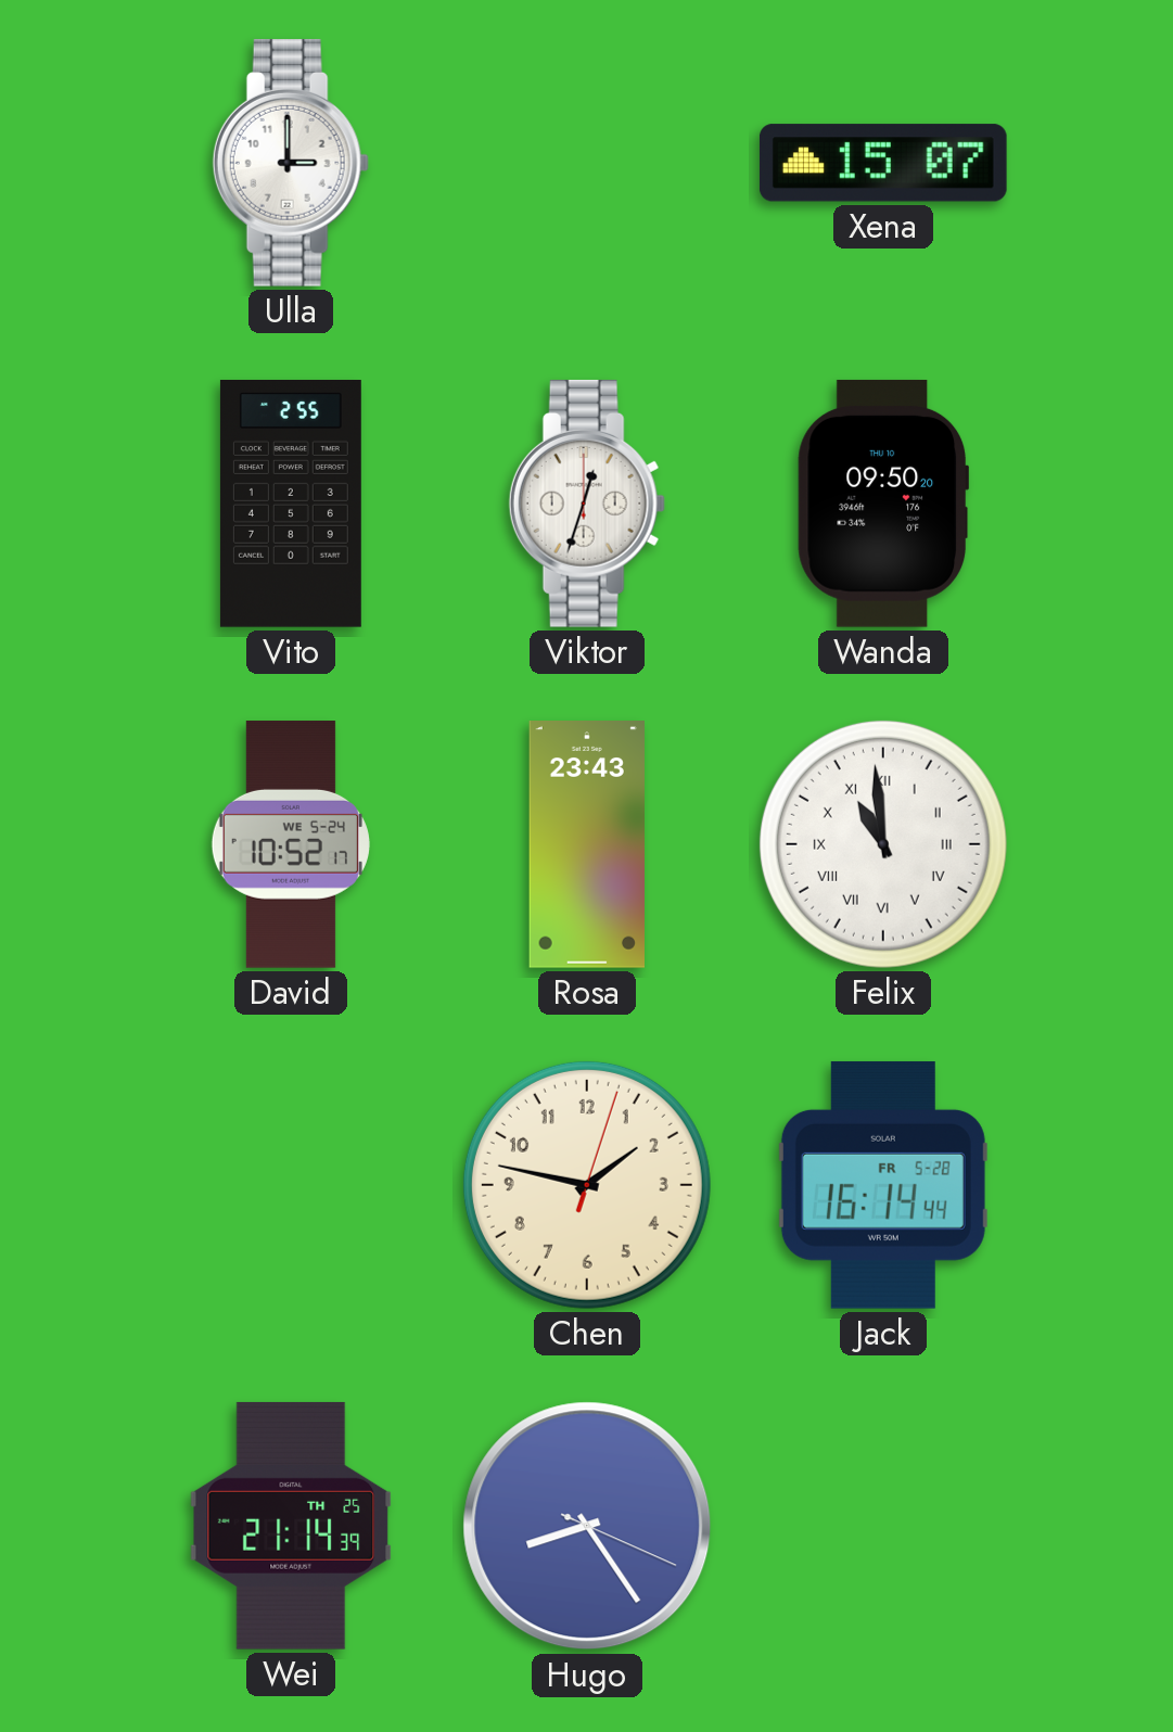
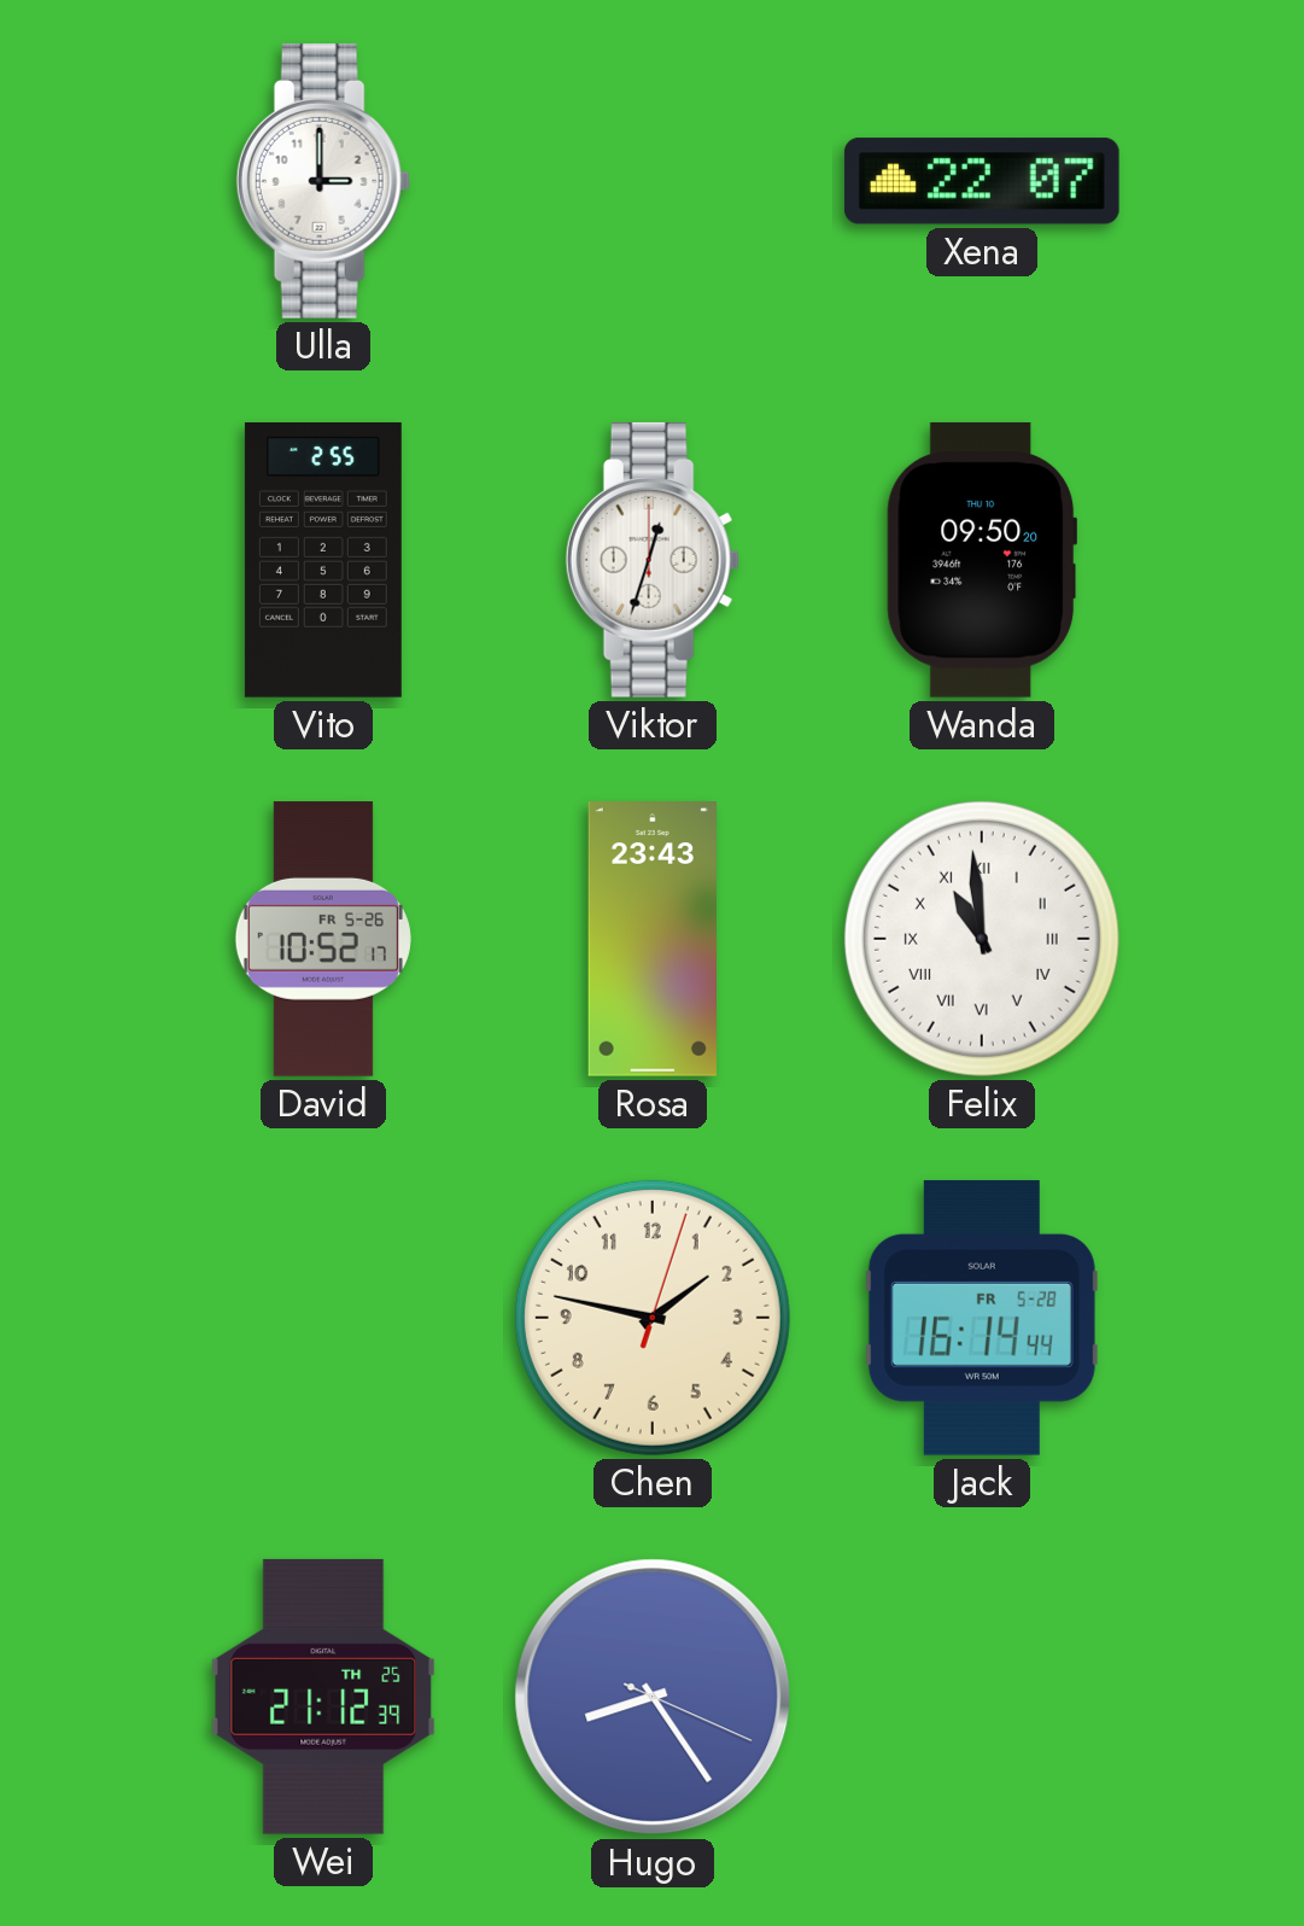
Xena: 15:07 -> 22:07 (982, 181)
David date: WE 5-24 -> FR 5-26 (323, 939)
Wei: 21:14 -> 21:12 (323, 1697)
